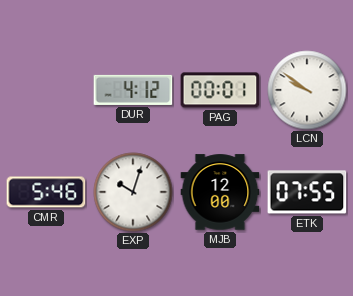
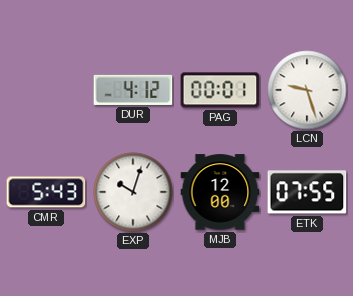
LCN: 9:51 -> 9:27 (307, 90)
CMR: 5:46 -> 5:43 (46, 192)
